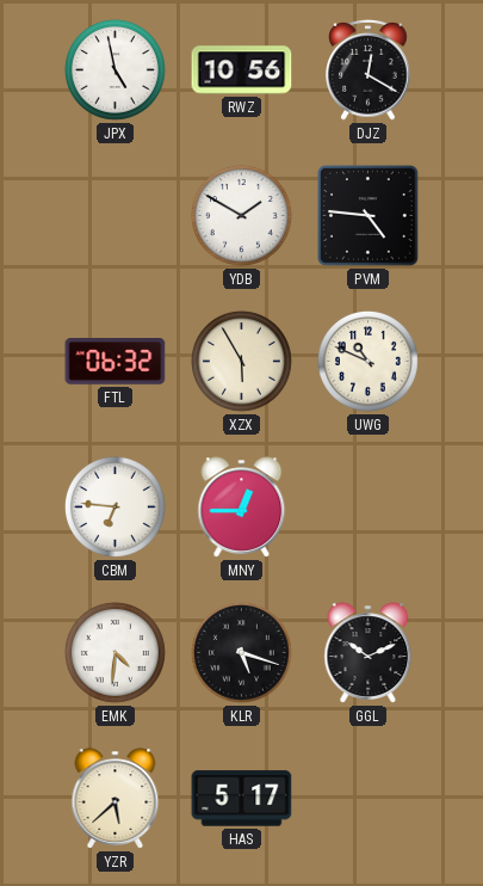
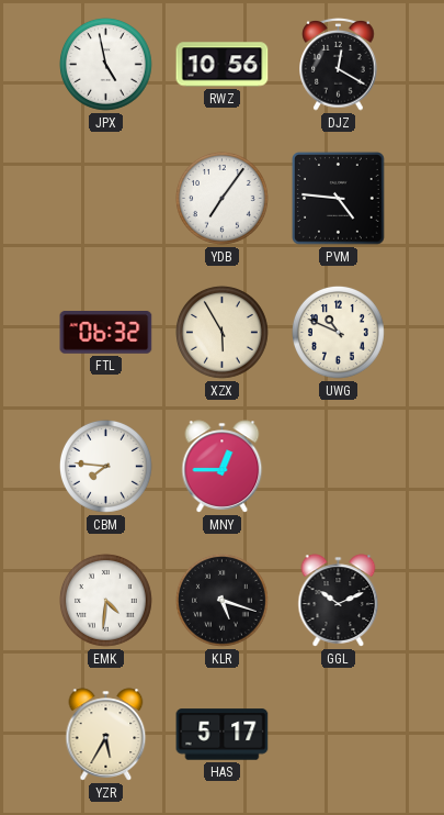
YDB: 1:50 -> 7:06 (221, 198)
CBM: 6:46 -> 7:46 (105, 466)
YZR: 5:38 -> 5:35 (106, 735)
